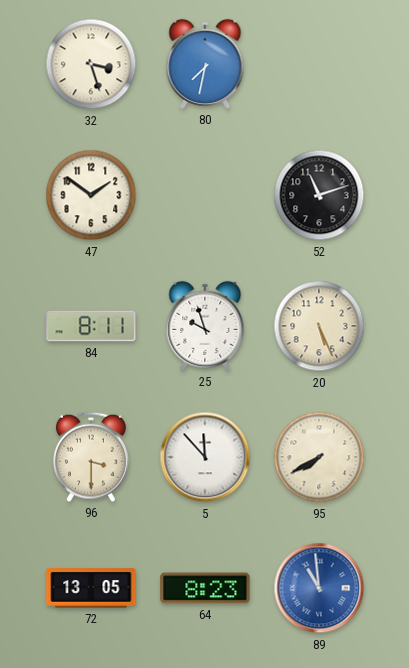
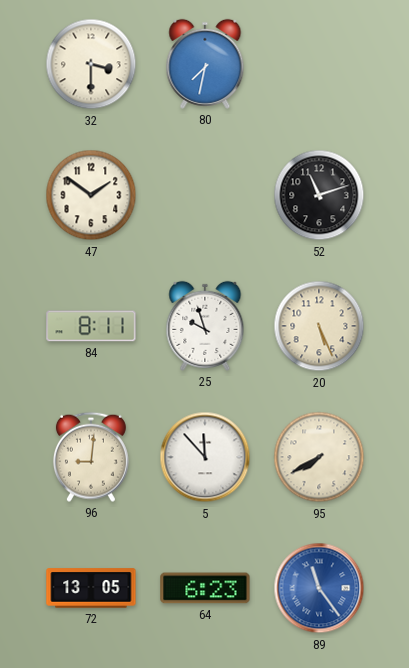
32: 3:27 -> 3:30 (91, 64)
96: 3:30 -> 9:01 (91, 457)
64: 8:23 -> 6:23 (205, 588)
89: 10:59 -> 11:24 (319, 588)
